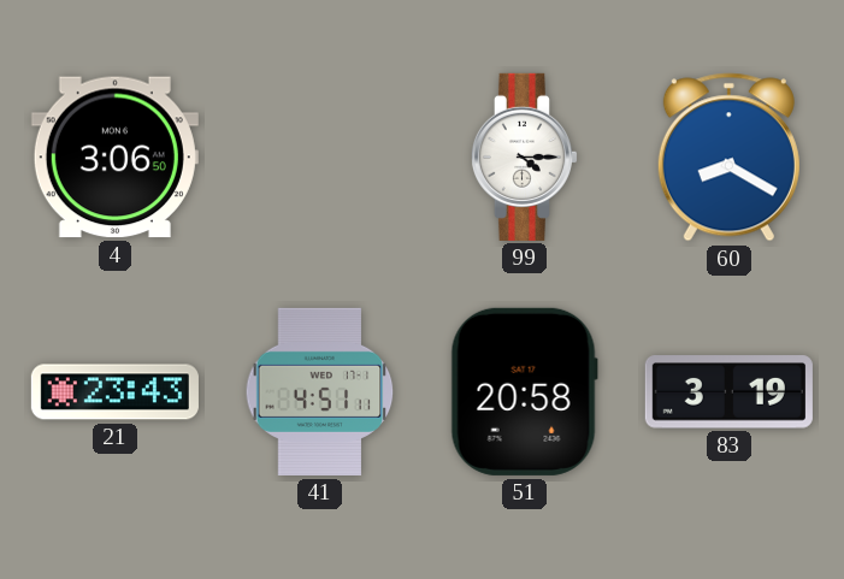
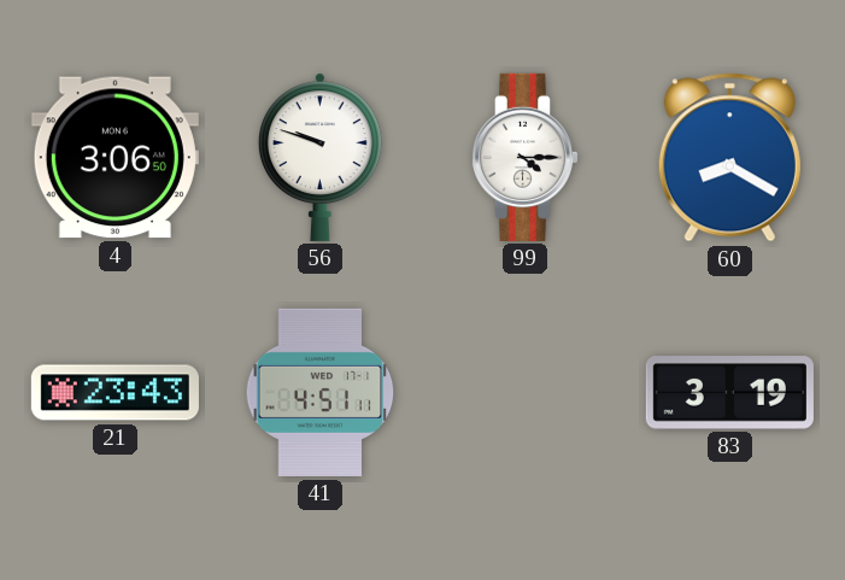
56: none -> 9:48 (319, 157)
51: 20:58 -> none (524, 391)
